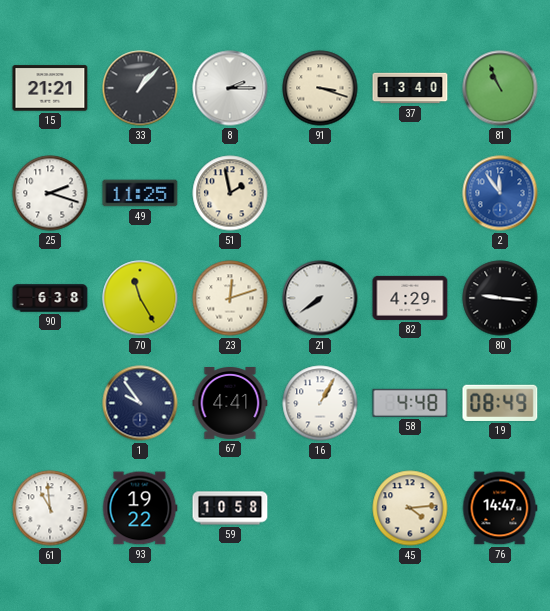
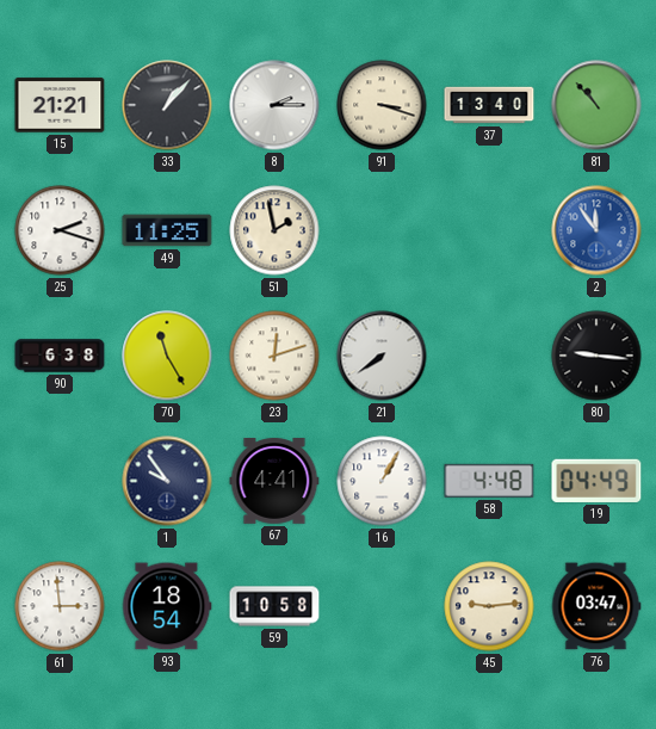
81: 10:56 -> 10:53 (596, 105)
82: 4:29 -> none (410, 298)
19: 08:49 -> 04:49 (596, 481)
61: 10:59 -> 2:59 (60, 606)
93: 19:22 -> 18:54 (167, 606)
45: 4:14 -> 9:14 (489, 606)
76: 14:47 -> 03:47 (596, 606)
